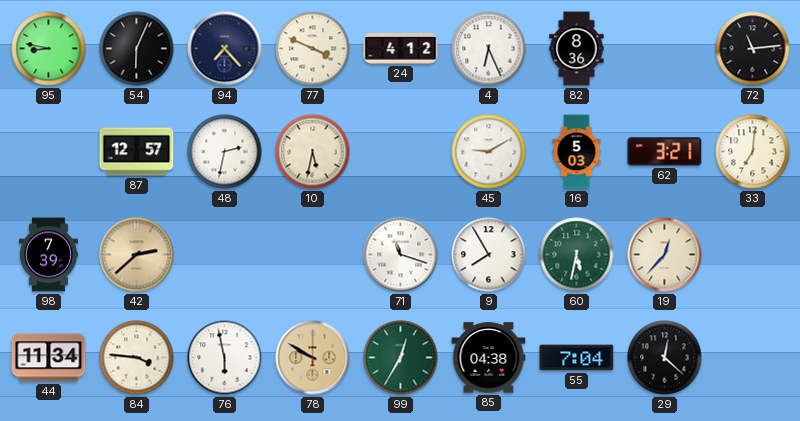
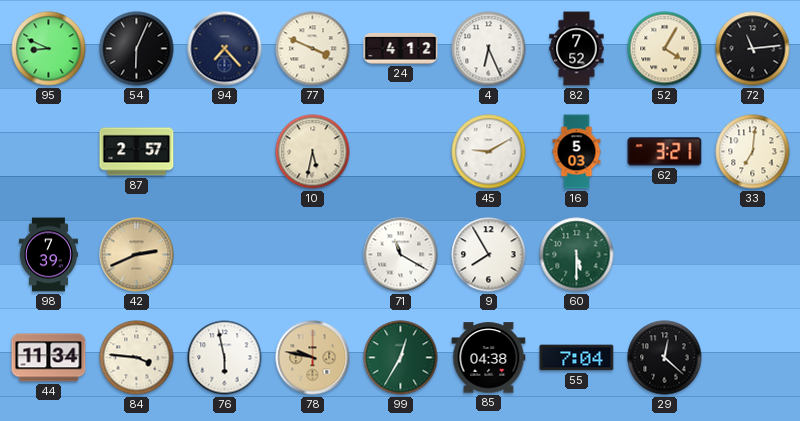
95: 8:47 -> 8:49 (49, 49)
82: 8:36 -> 7:52 (577, 49)
52: none -> 4:05 (665, 49)
87: 12:57 -> 2:57 (137, 152)
48: 2:32 -> none (225, 152)
42: 2:38 -> 2:41 (137, 255)
71: 11:18 -> 11:20 (401, 255)
60: 5:32 -> 5:30 (577, 255)
19: 12:37 -> none (665, 255)
78: 9:50 -> 9:47 (313, 358)
